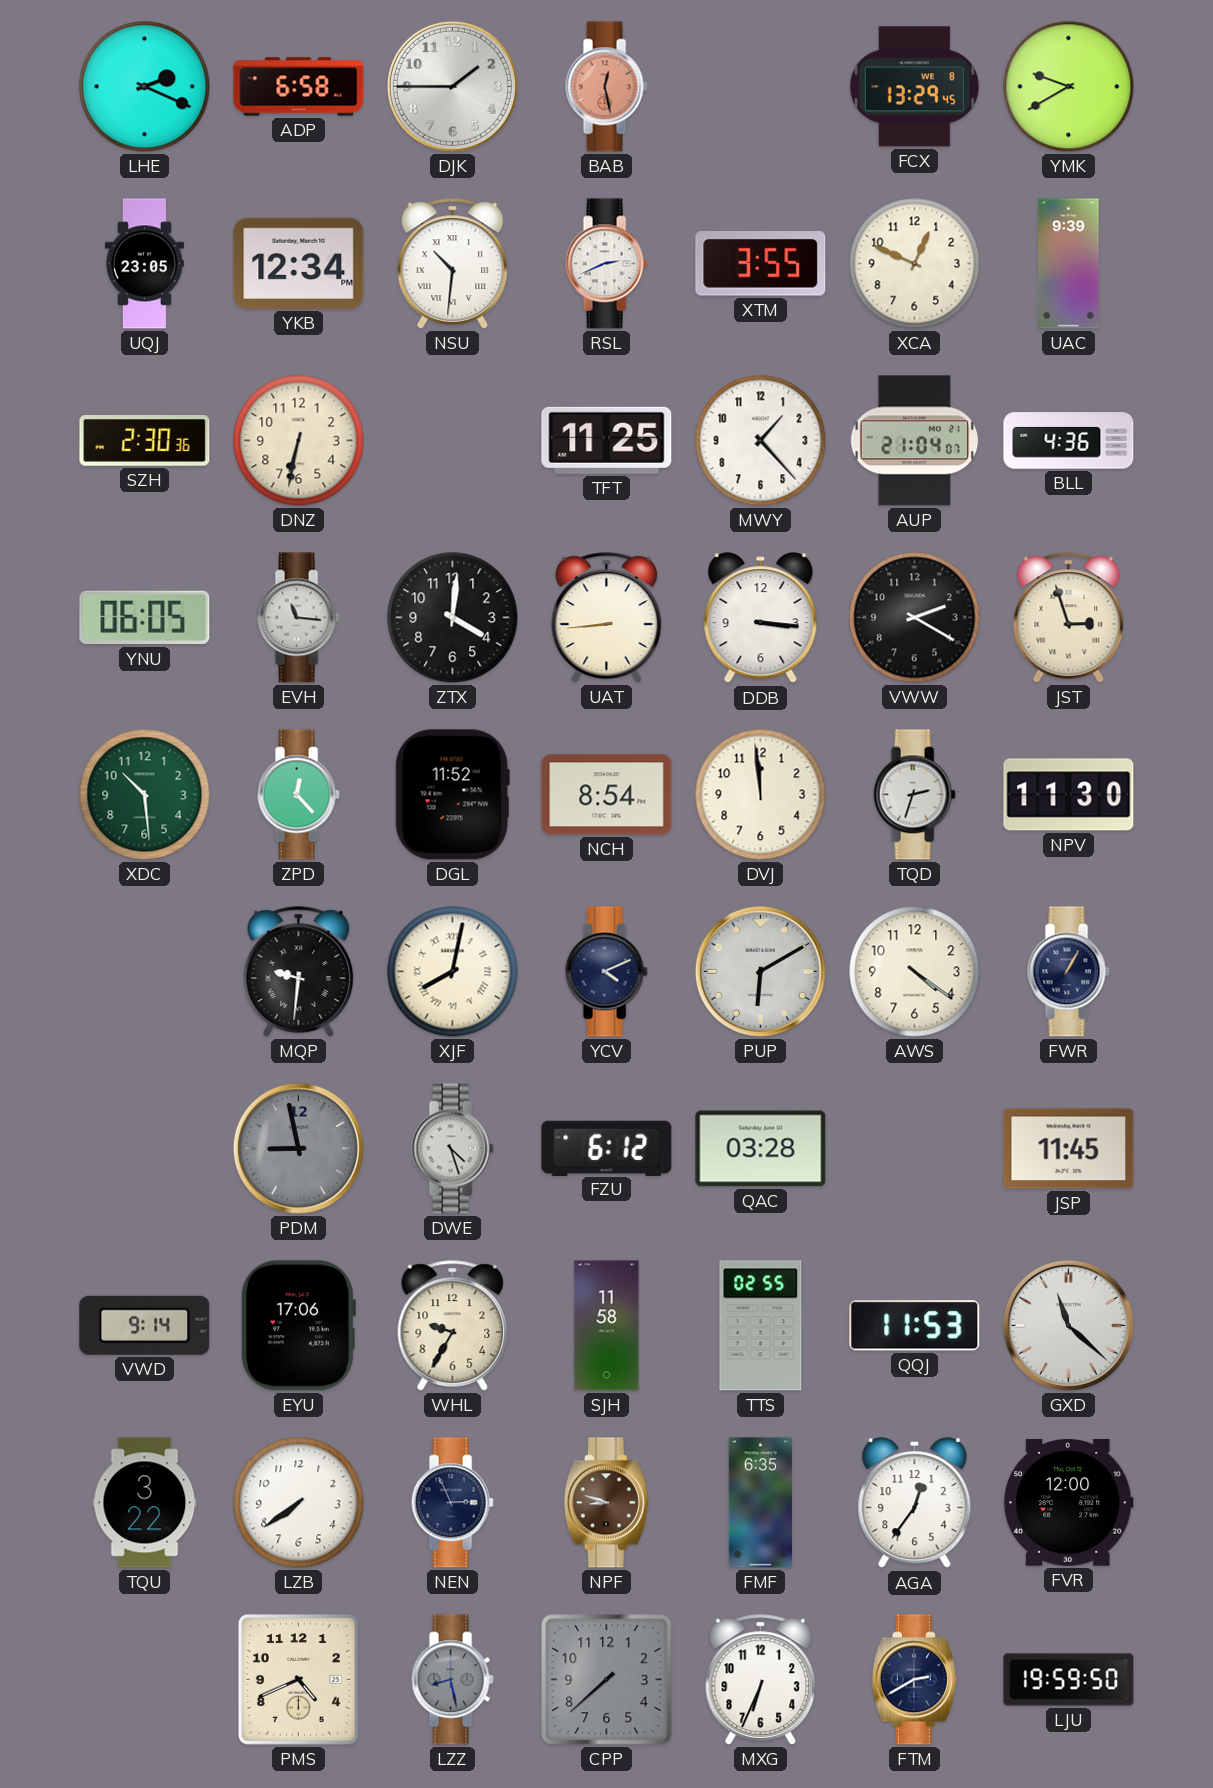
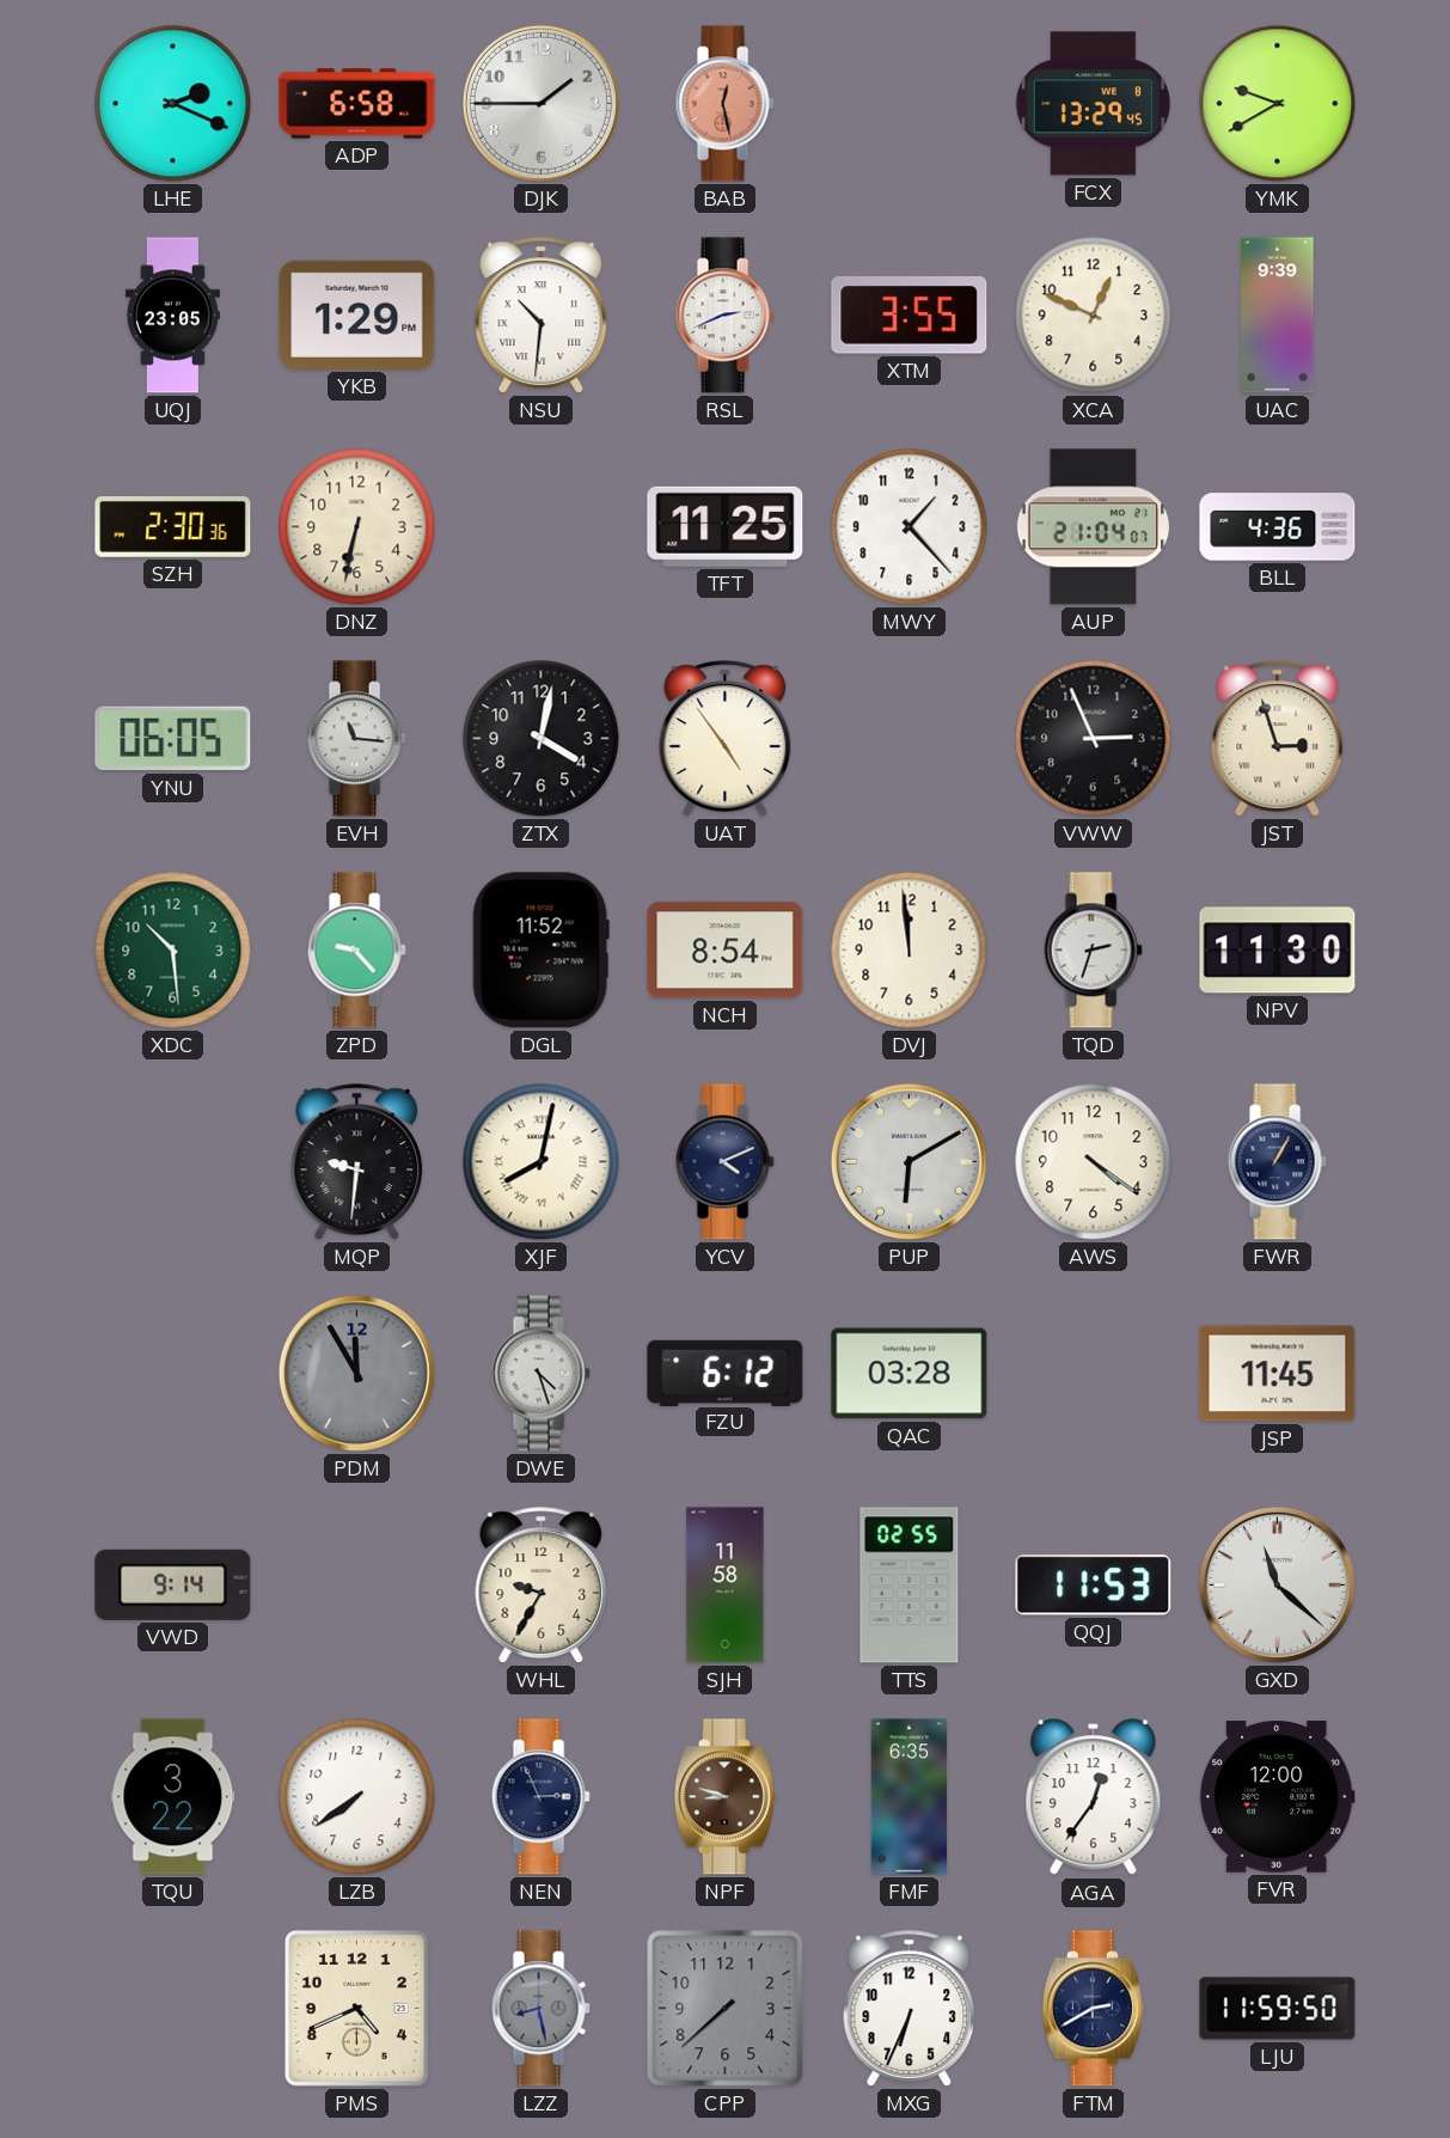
YKB: 12:34 -> 1:29 (357, 314)
ZTX: 4:01 -> 4:02 (542, 739)
UAT: 8:44 -> 4:54 (726, 739)
DDB: 3:16 -> none (761, 618)
VWW: 2:20 -> 2:56 (1094, 739)
ZPD: 12:23 -> 9:23 (356, 951)
PDM: 8:58 -> 11:55 (356, 1373)
EYU: 17:06 -> none (298, 1326)
LJU: 19:59 -> 11:59 (1278, 2009)
